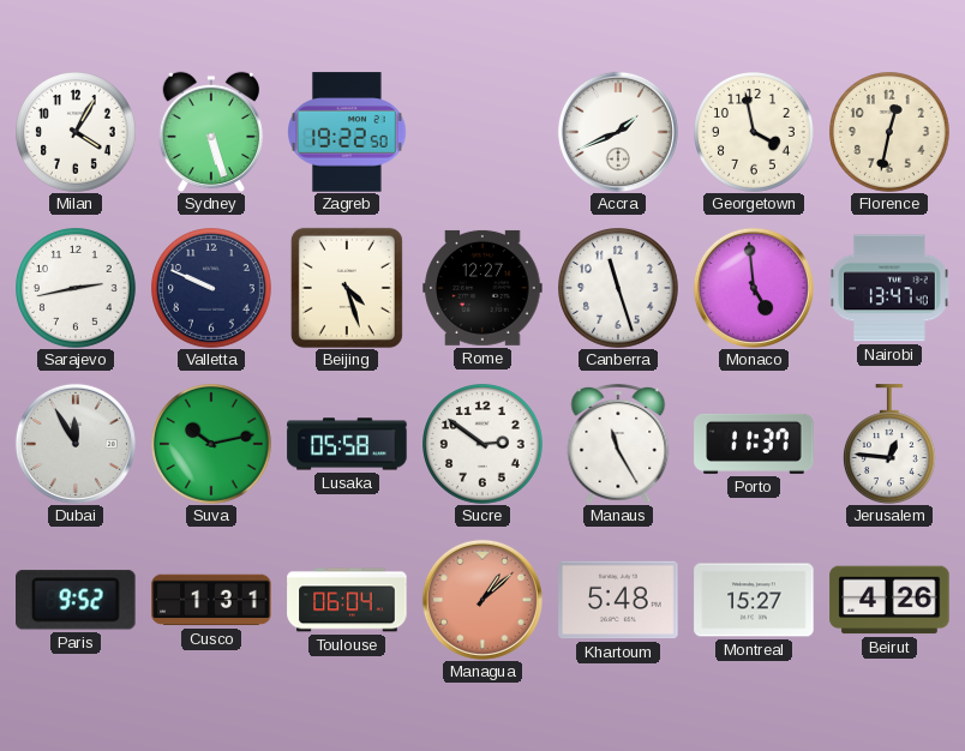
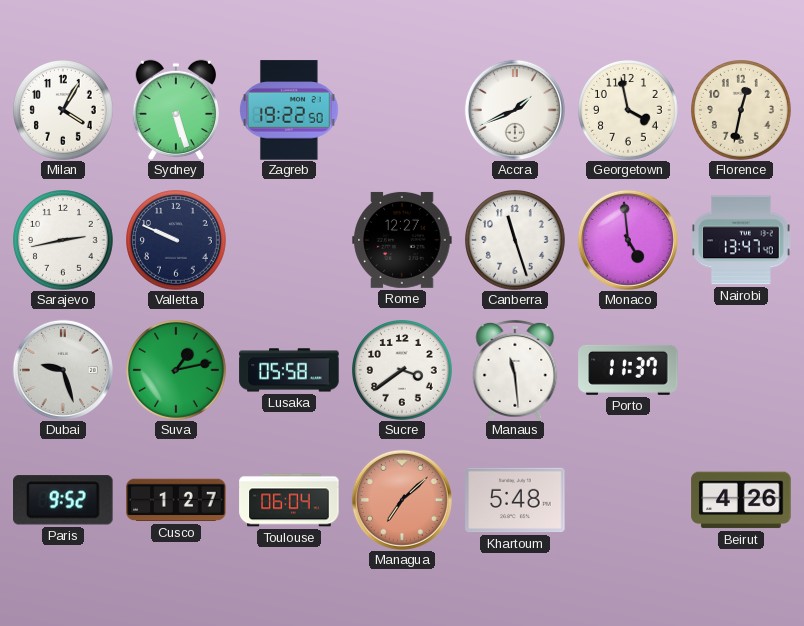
Beijing: 4:27 -> none (347, 288)
Dubai: 11:55 -> 9:27 (63, 370)
Suva: 10:13 -> 1:13 (177, 371)
Sucre: 2:51 -> 3:39 (403, 371)
Manaus: 11:25 -> 11:29 (515, 370)
Jerusalem: 12:46 -> none (889, 444)
Cusco: 1:31 -> 1:27 (176, 500)
Managua: 1:08 -> 7:08 (402, 500)
Montreal: 15:27 -> none (754, 600)
